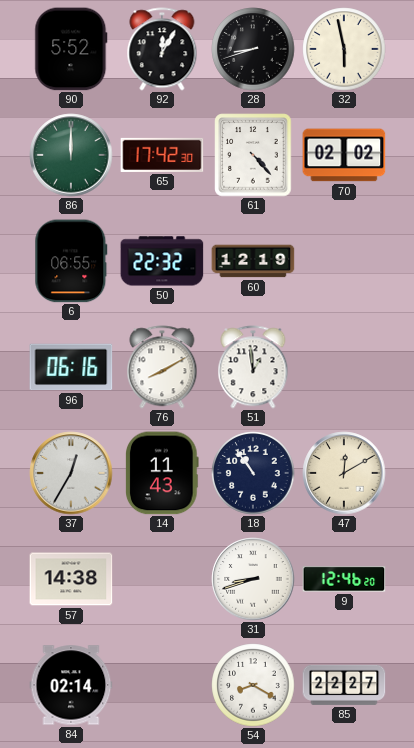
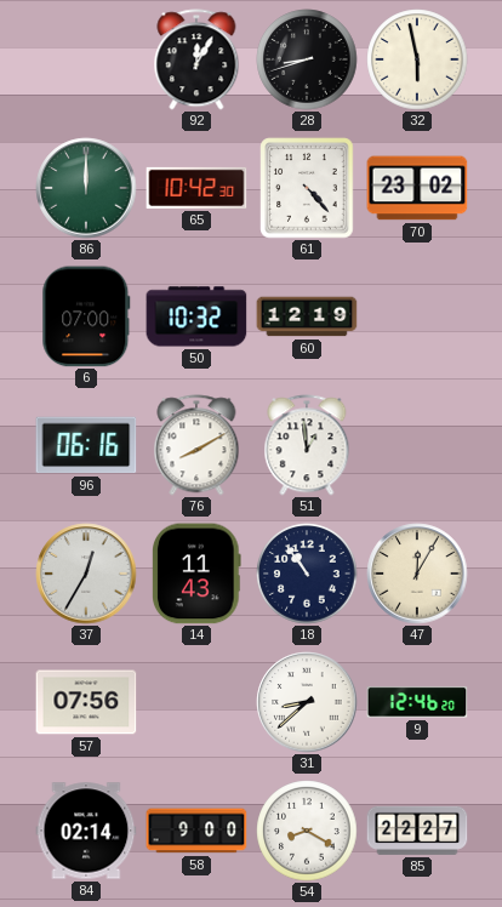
90: 5:52 -> none (71, 49)
65: 17:42 -> 10:42 (196, 188)
70: 02:02 -> 23:02 (417, 188)
6: 06:55 -> 07:00 (86, 316)
50: 22:32 -> 10:32 (196, 316)
47: 12:10 -> 12:05 (417, 574)
57: 14:38 -> 07:56 (86, 702)
31: 8:42 -> 8:38 (307, 702)
58: none -> 9:00 (196, 831)
